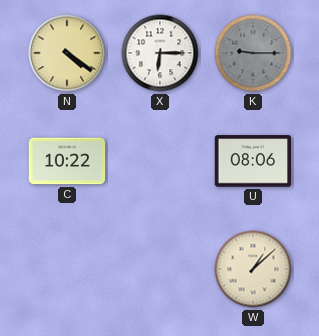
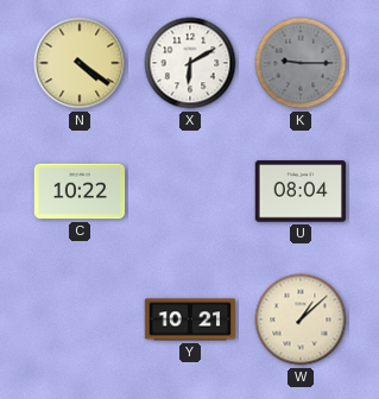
X: 6:15 -> 6:10 (190, 63)
U: 08:06 -> 08:04 (301, 191)
Y: none -> 10:21 (190, 319)
